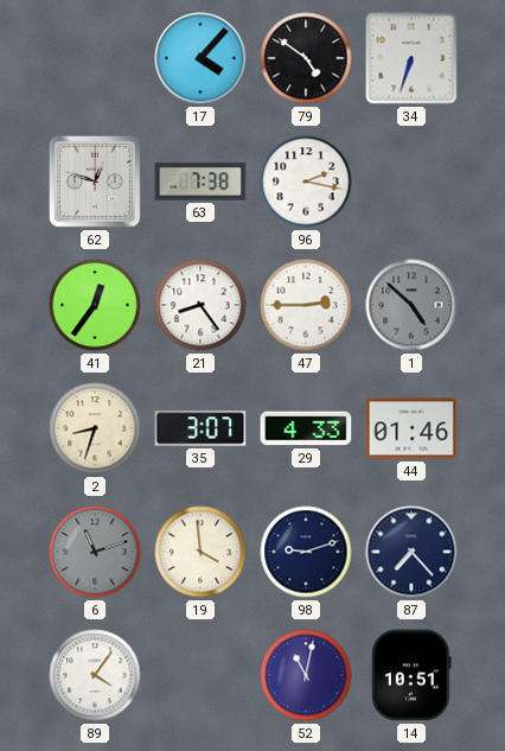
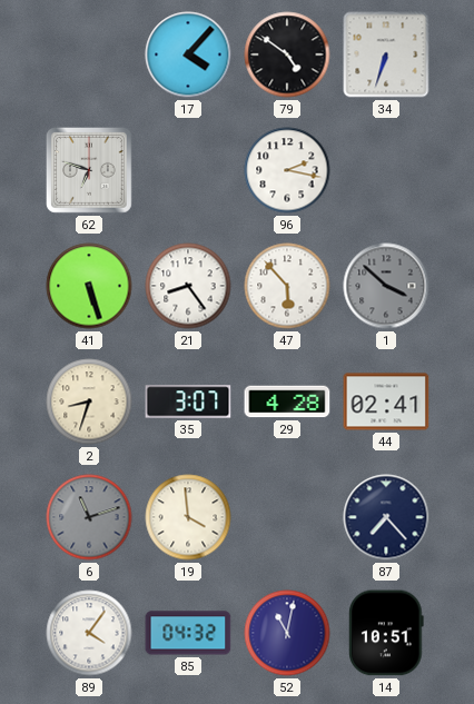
62: 12:48 -> 6:48 (90, 171)
63: 7:38 -> none (200, 182)
41: 12:36 -> 5:27 (89, 286)
47: 2:45 -> 5:53 (287, 286)
1: 4:52 -> 3:52 (386, 286)
29: 4:33 -> 4:28 (287, 401)
44: 01:46 -> 02:41 (386, 401)
98: 9:12 -> none (306, 552)
85: none -> 04:32 (188, 633)
